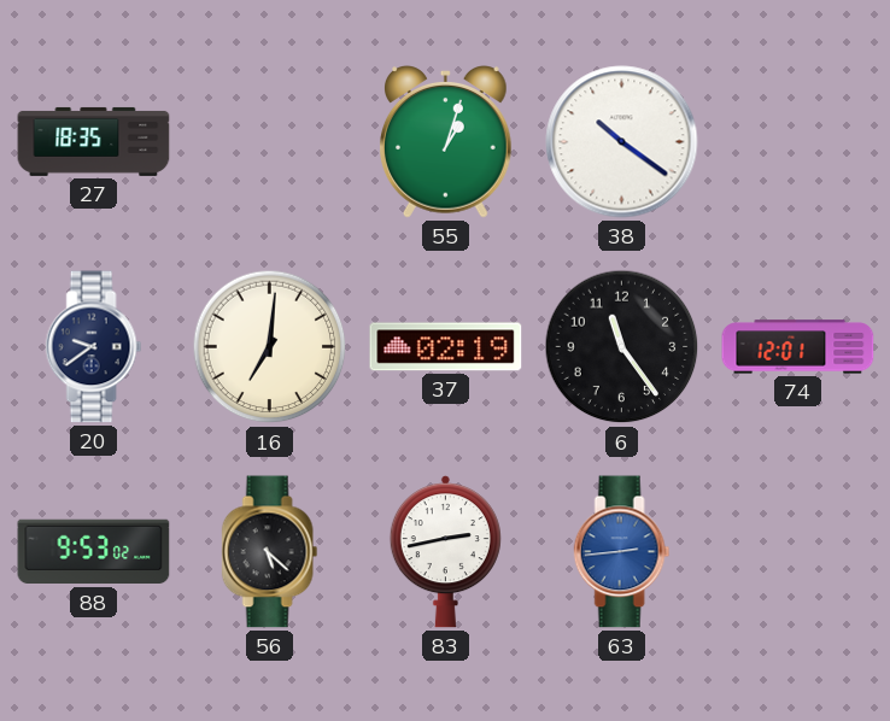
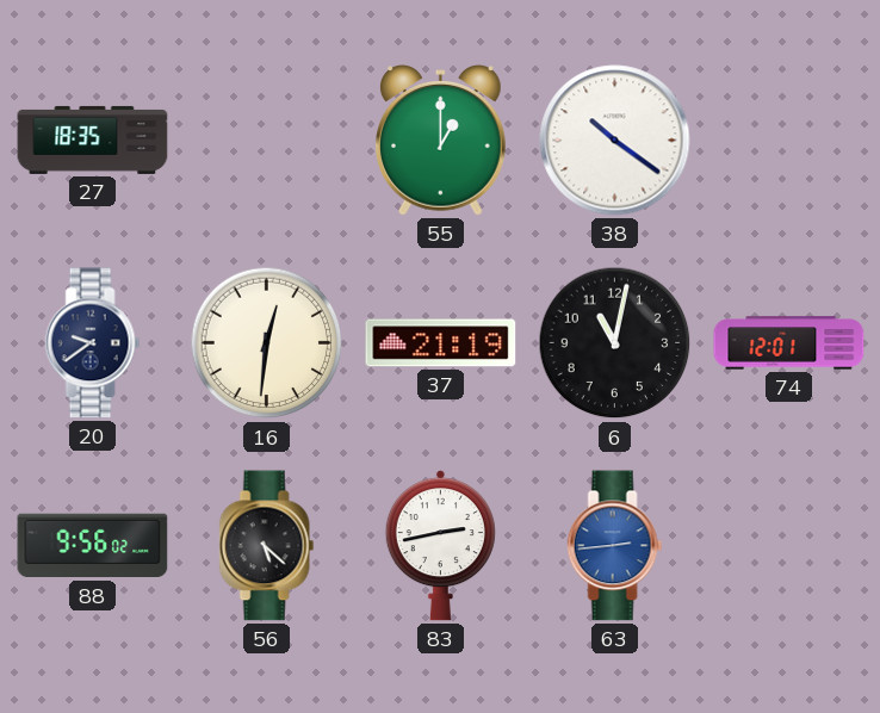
55: 1:03 -> 1:00 (441, 141)
16: 7:01 -> 12:31 (267, 343)
37: 02:19 -> 21:19 (441, 343)
6: 11:24 -> 11:02 (615, 343)
88: 9:53 -> 9:56 (93, 546)
